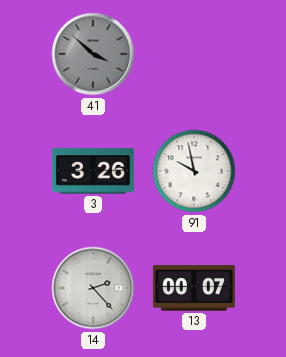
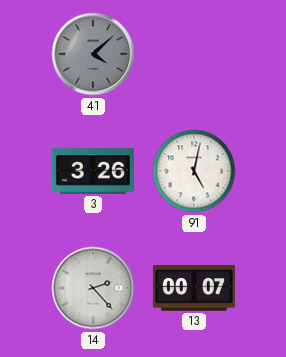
41: 3:52 -> 4:08 (93, 54)
91: 9:58 -> 5:02 (194, 171)
